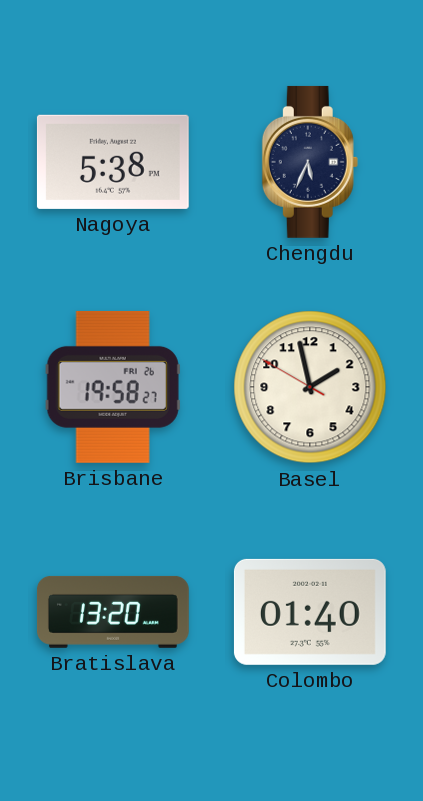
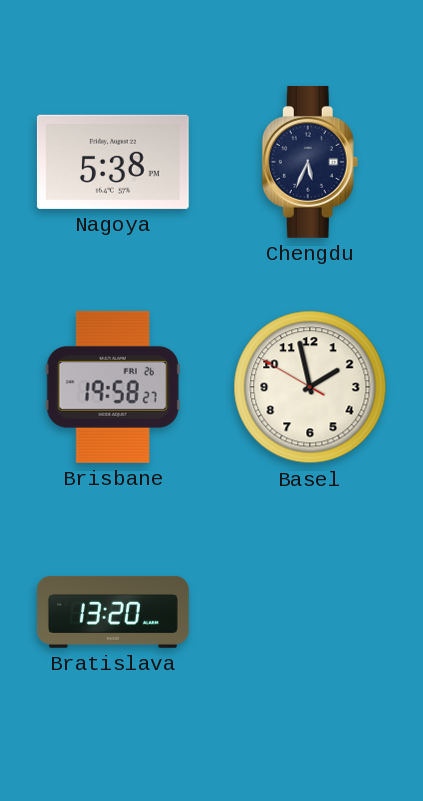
Colombo: 01:40 -> none (310, 612)
